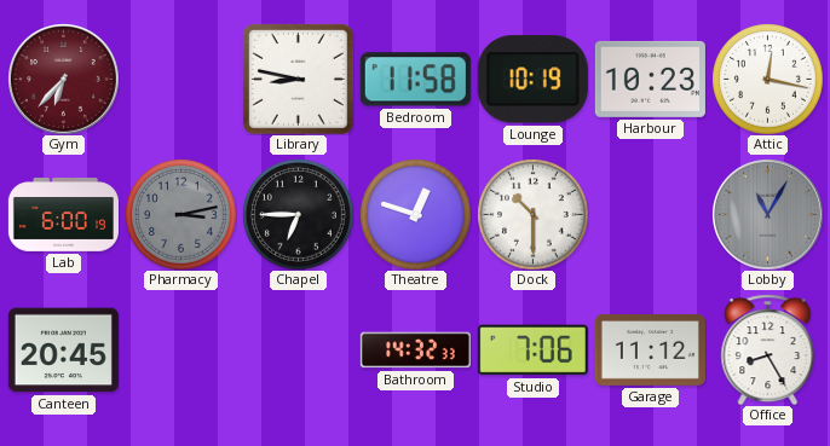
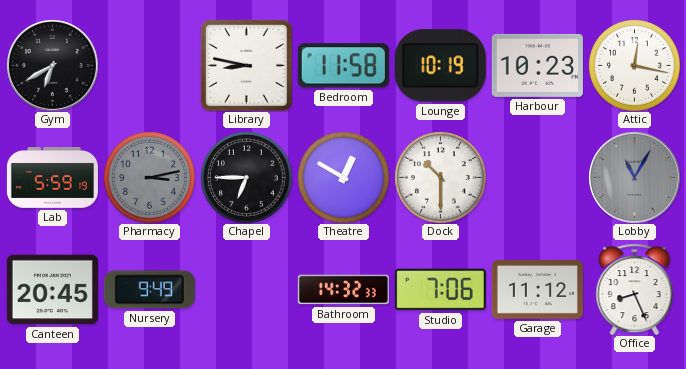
Gym: 6:37 -> 6:40 (53, 66)
Gym dial: burgundy -> black (53, 66)
Lab: 6:00 -> 5:59 (52, 178)
Theatre: 12:48 -> 12:50 (343, 177)
Nursery: none -> 9:49 (149, 290)
Office: 8:25 -> 8:26 (635, 289)
